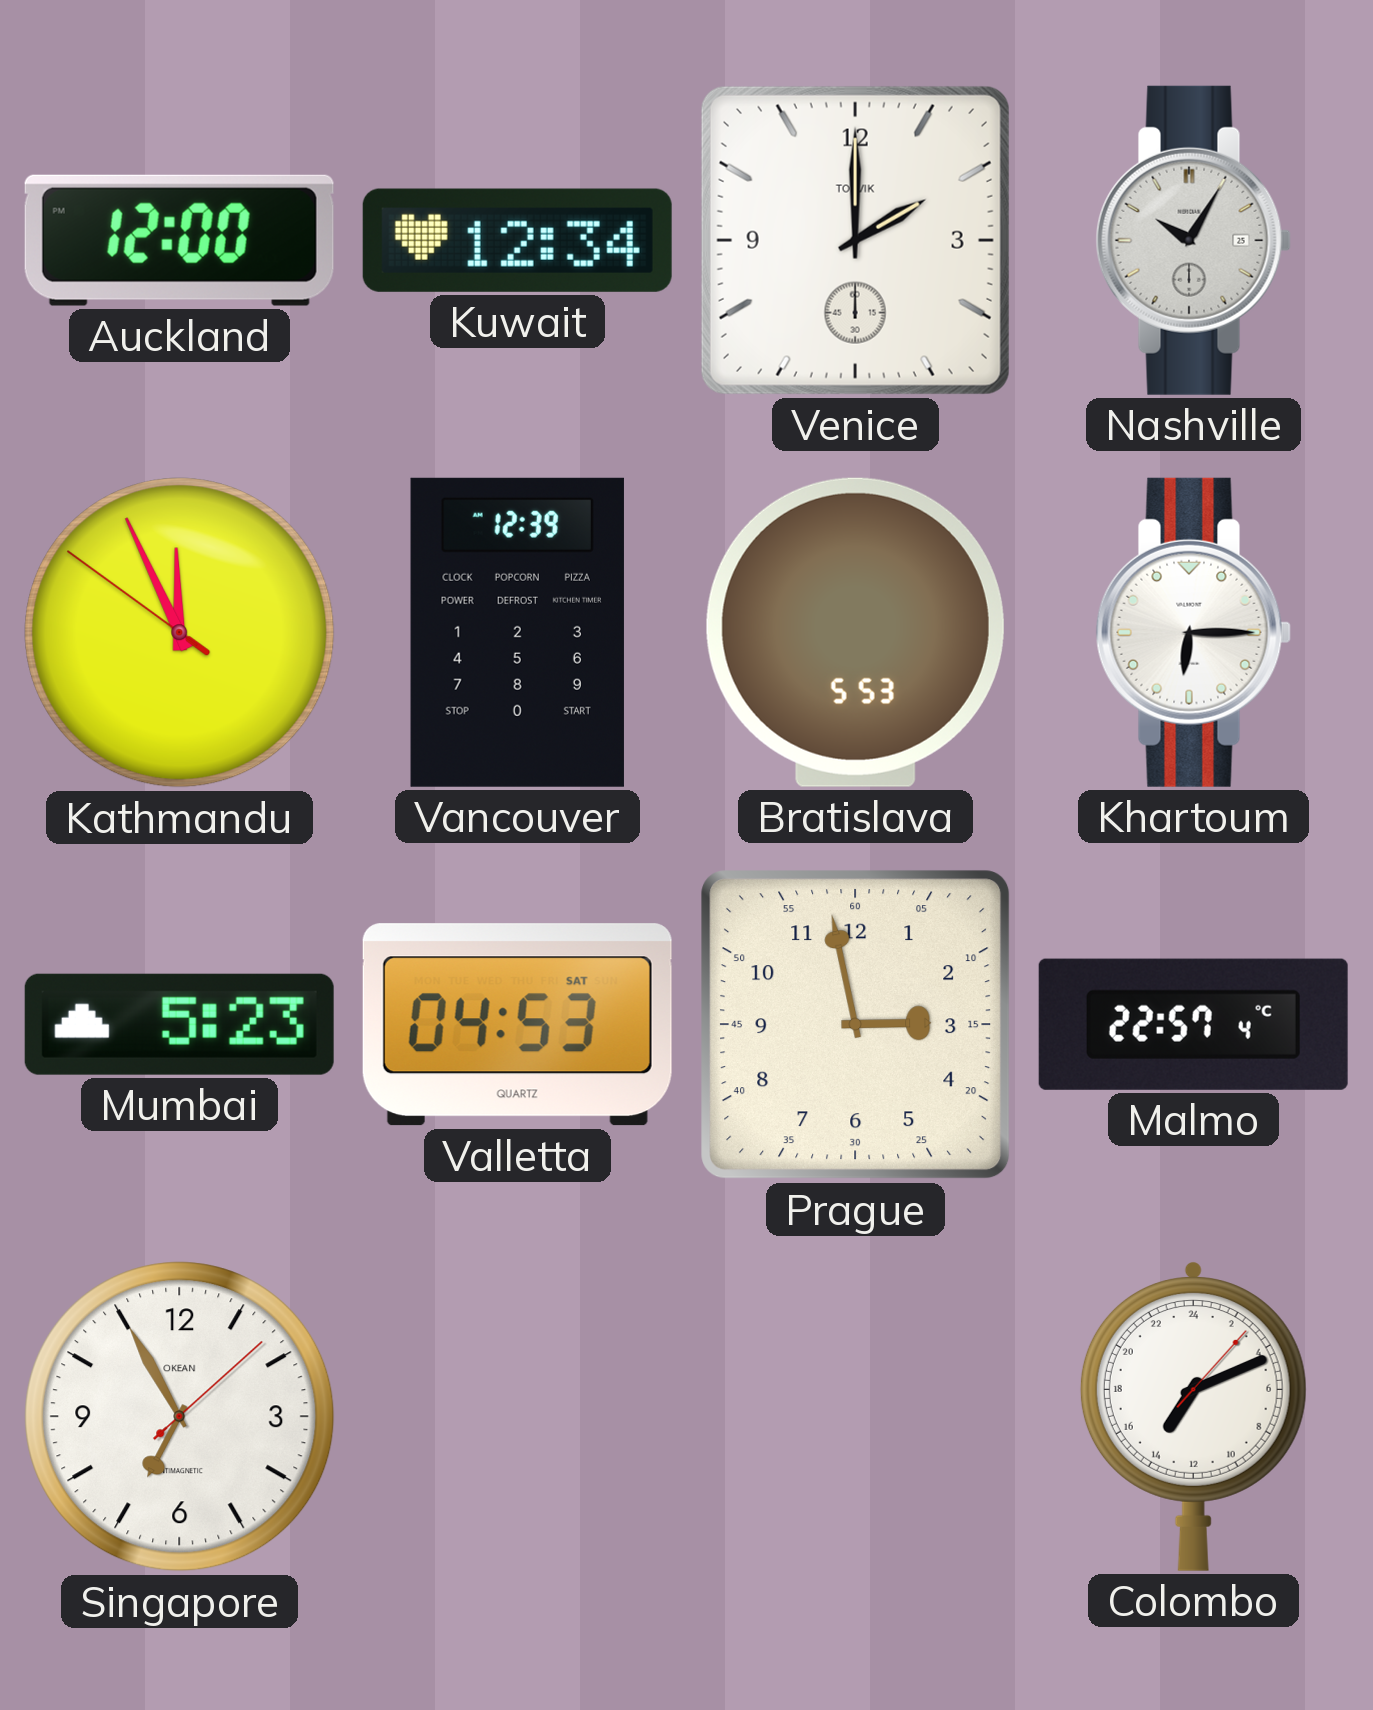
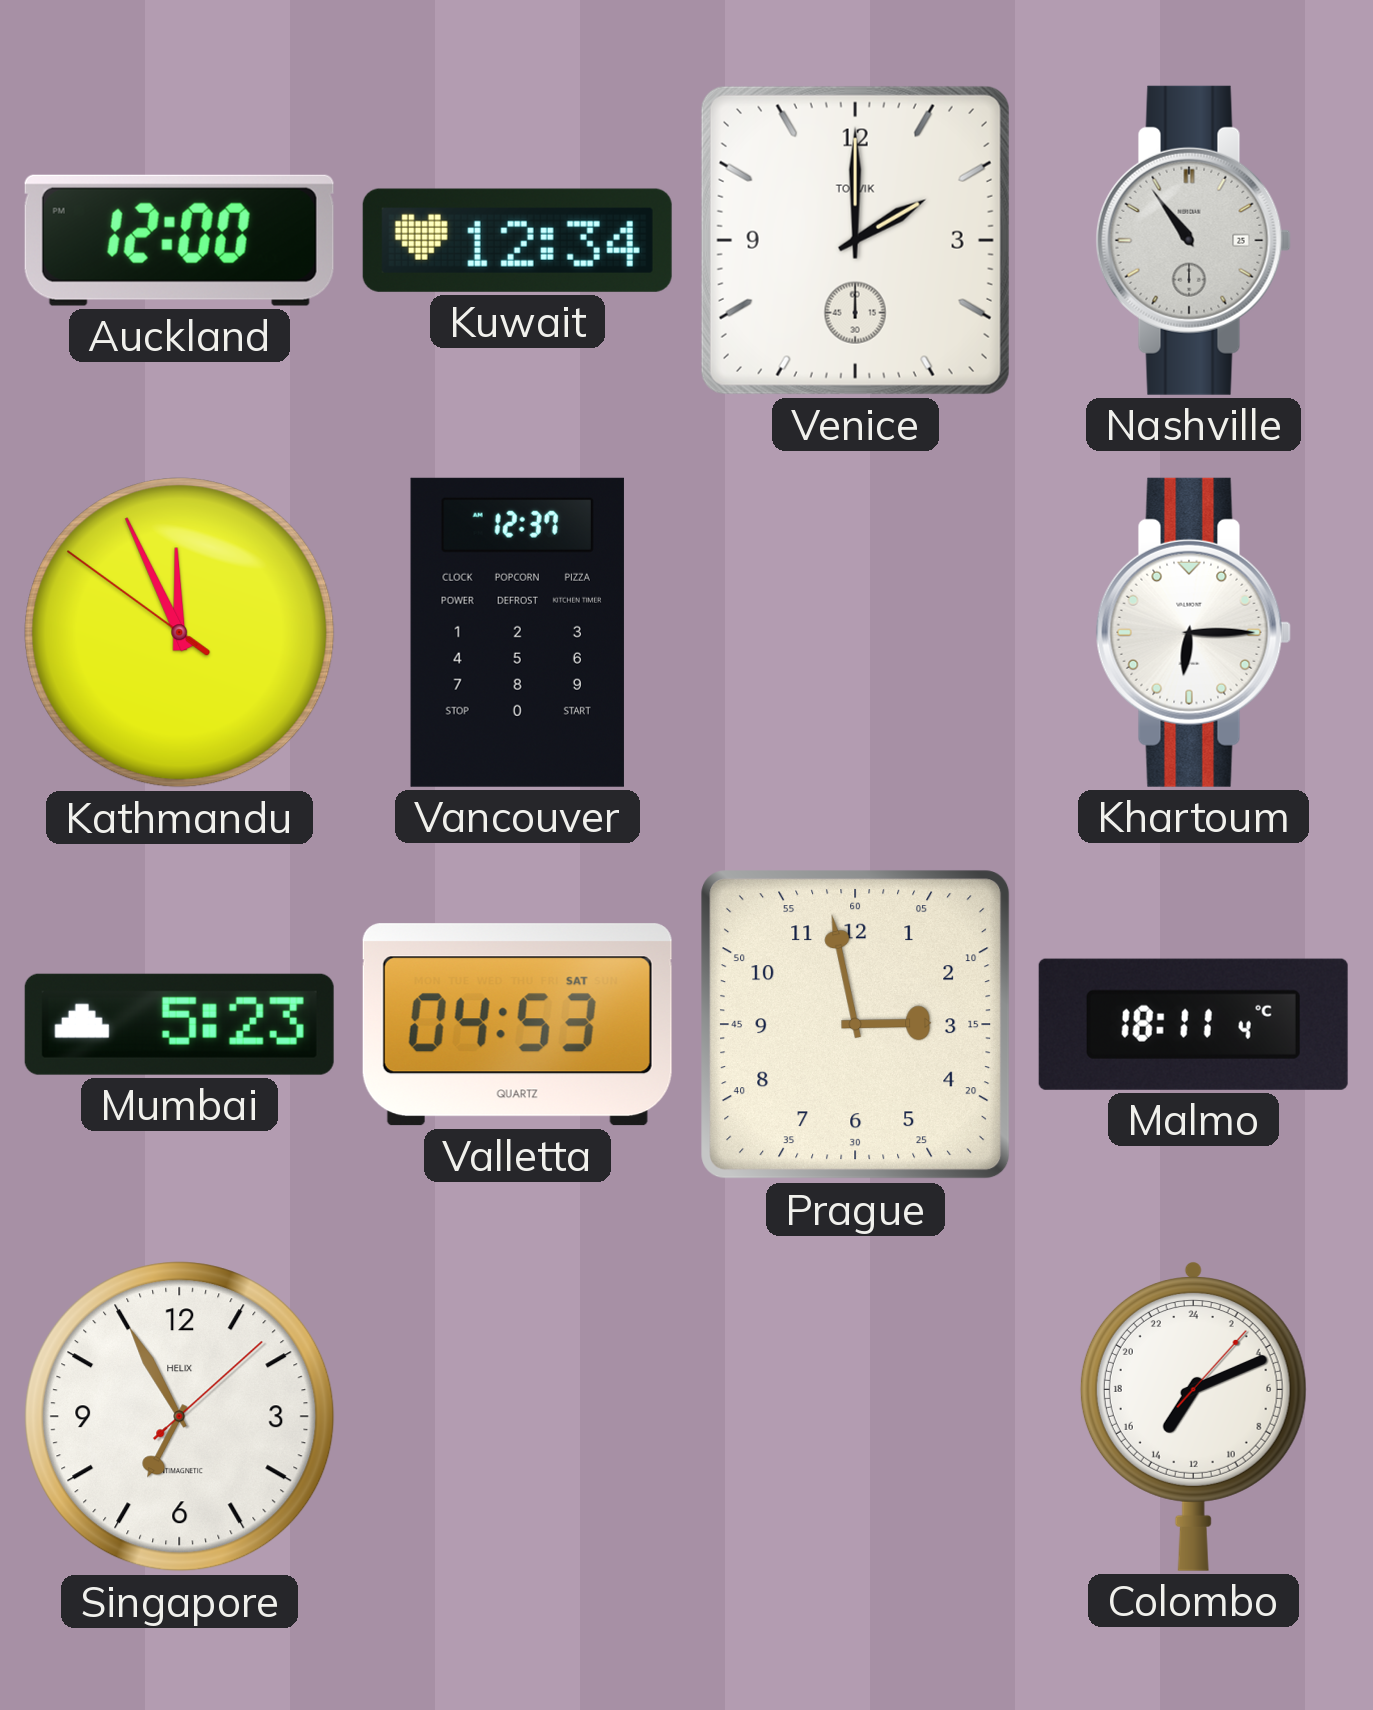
Nashville: 10:05 -> 10:54 (1193, 240)
Vancouver: 12:39 -> 12:37 (517, 632)
Bratislava: 5:53 -> none (855, 632)
Malmo: 22:57 -> 18:11 (1193, 1024)
Singapore brand: OKEAN -> HELIX (180, 1417)
